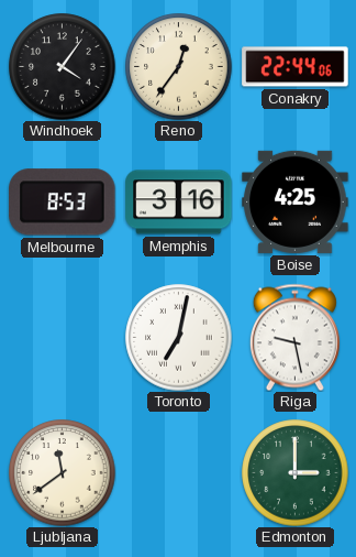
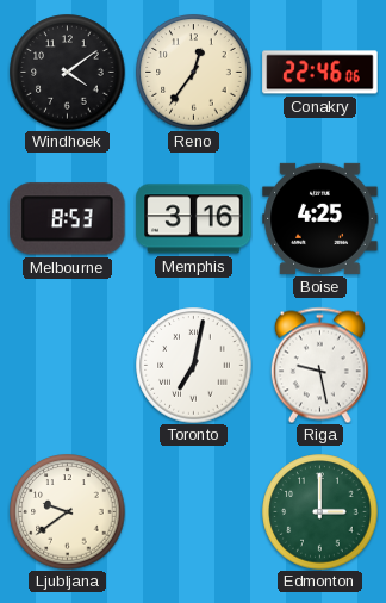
Windhoek: 4:06 -> 4:09 (68, 73)
Conakry: 22:44 -> 22:46 (320, 73)
Ljubljana: 11:39 -> 9:39 (68, 512)
